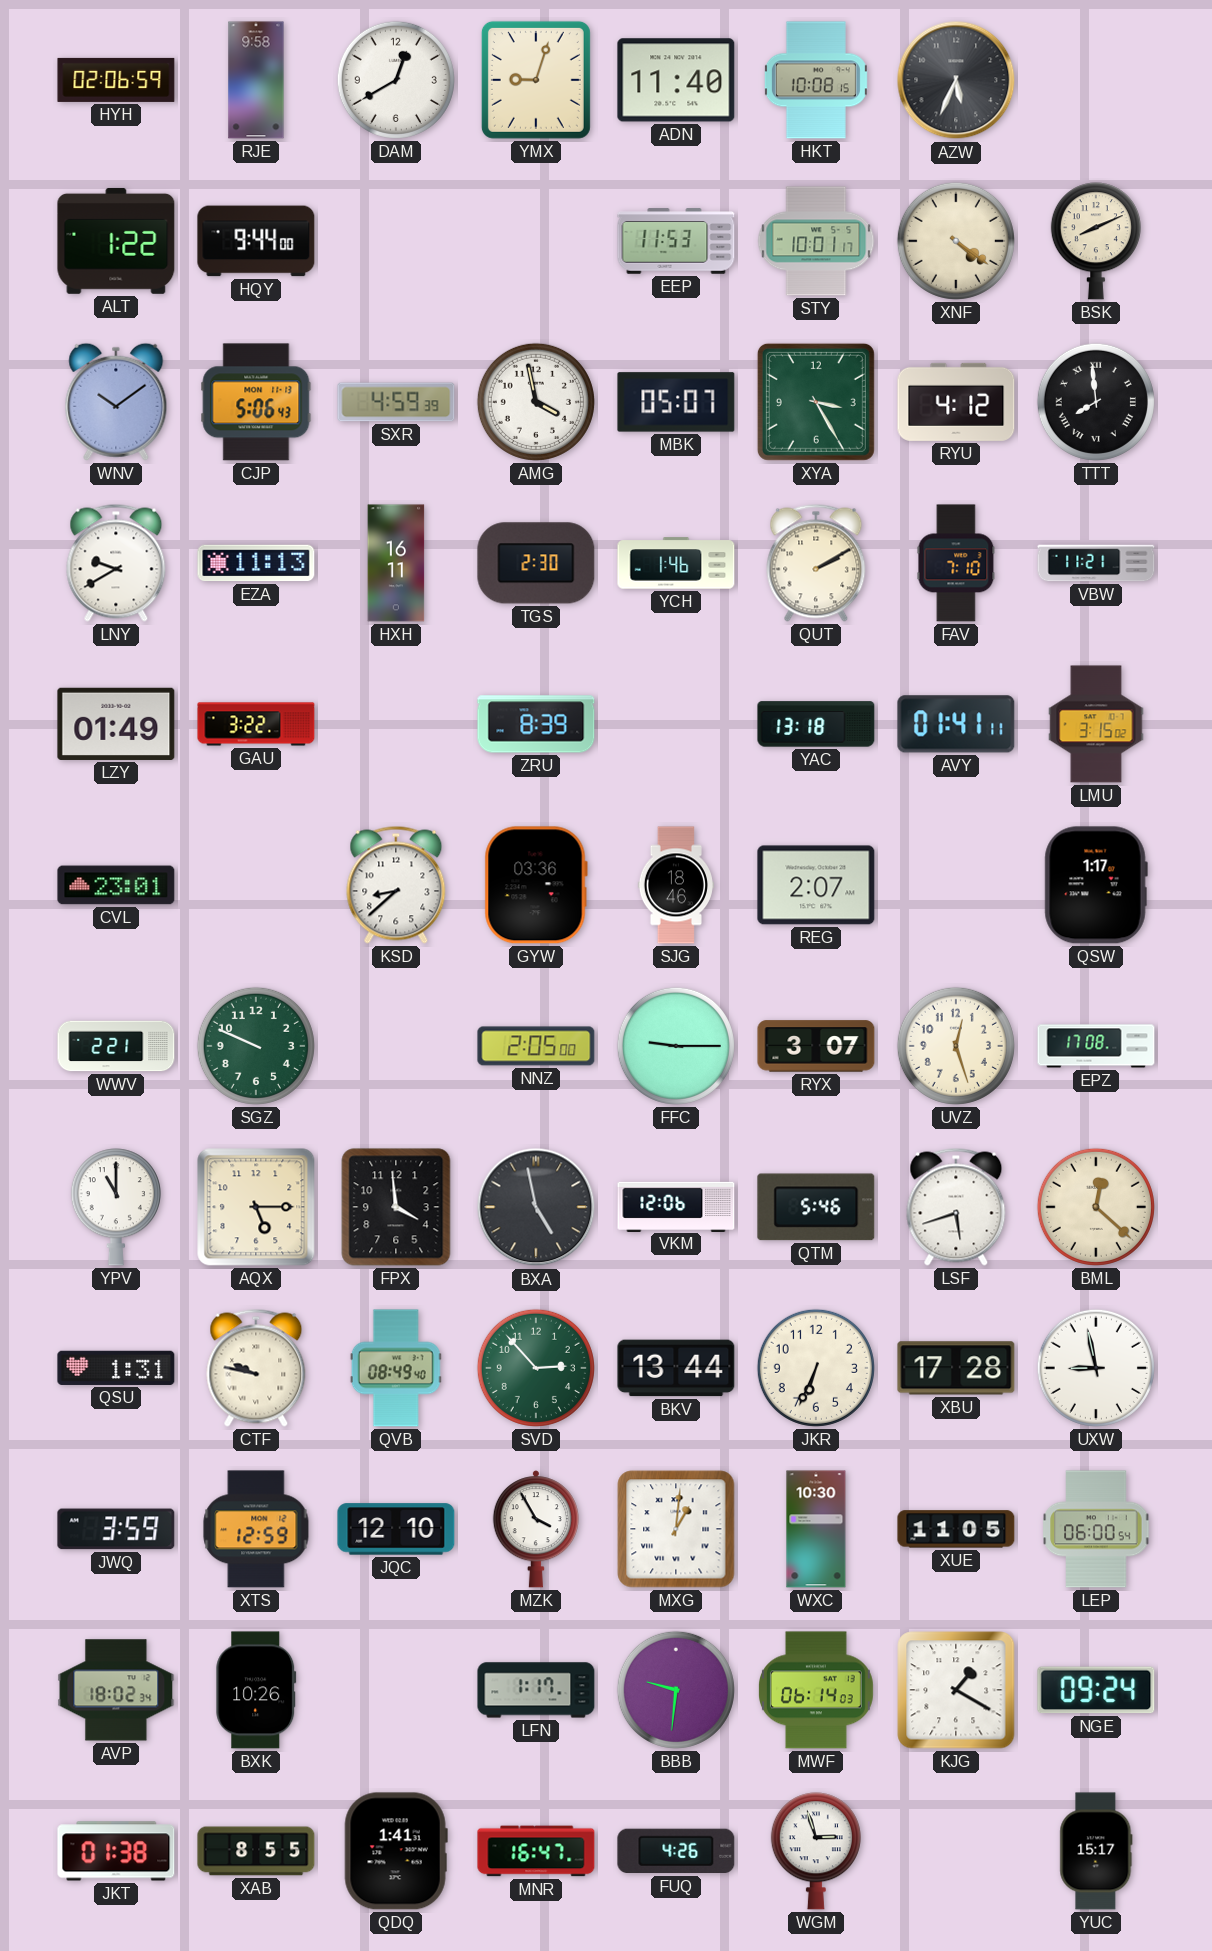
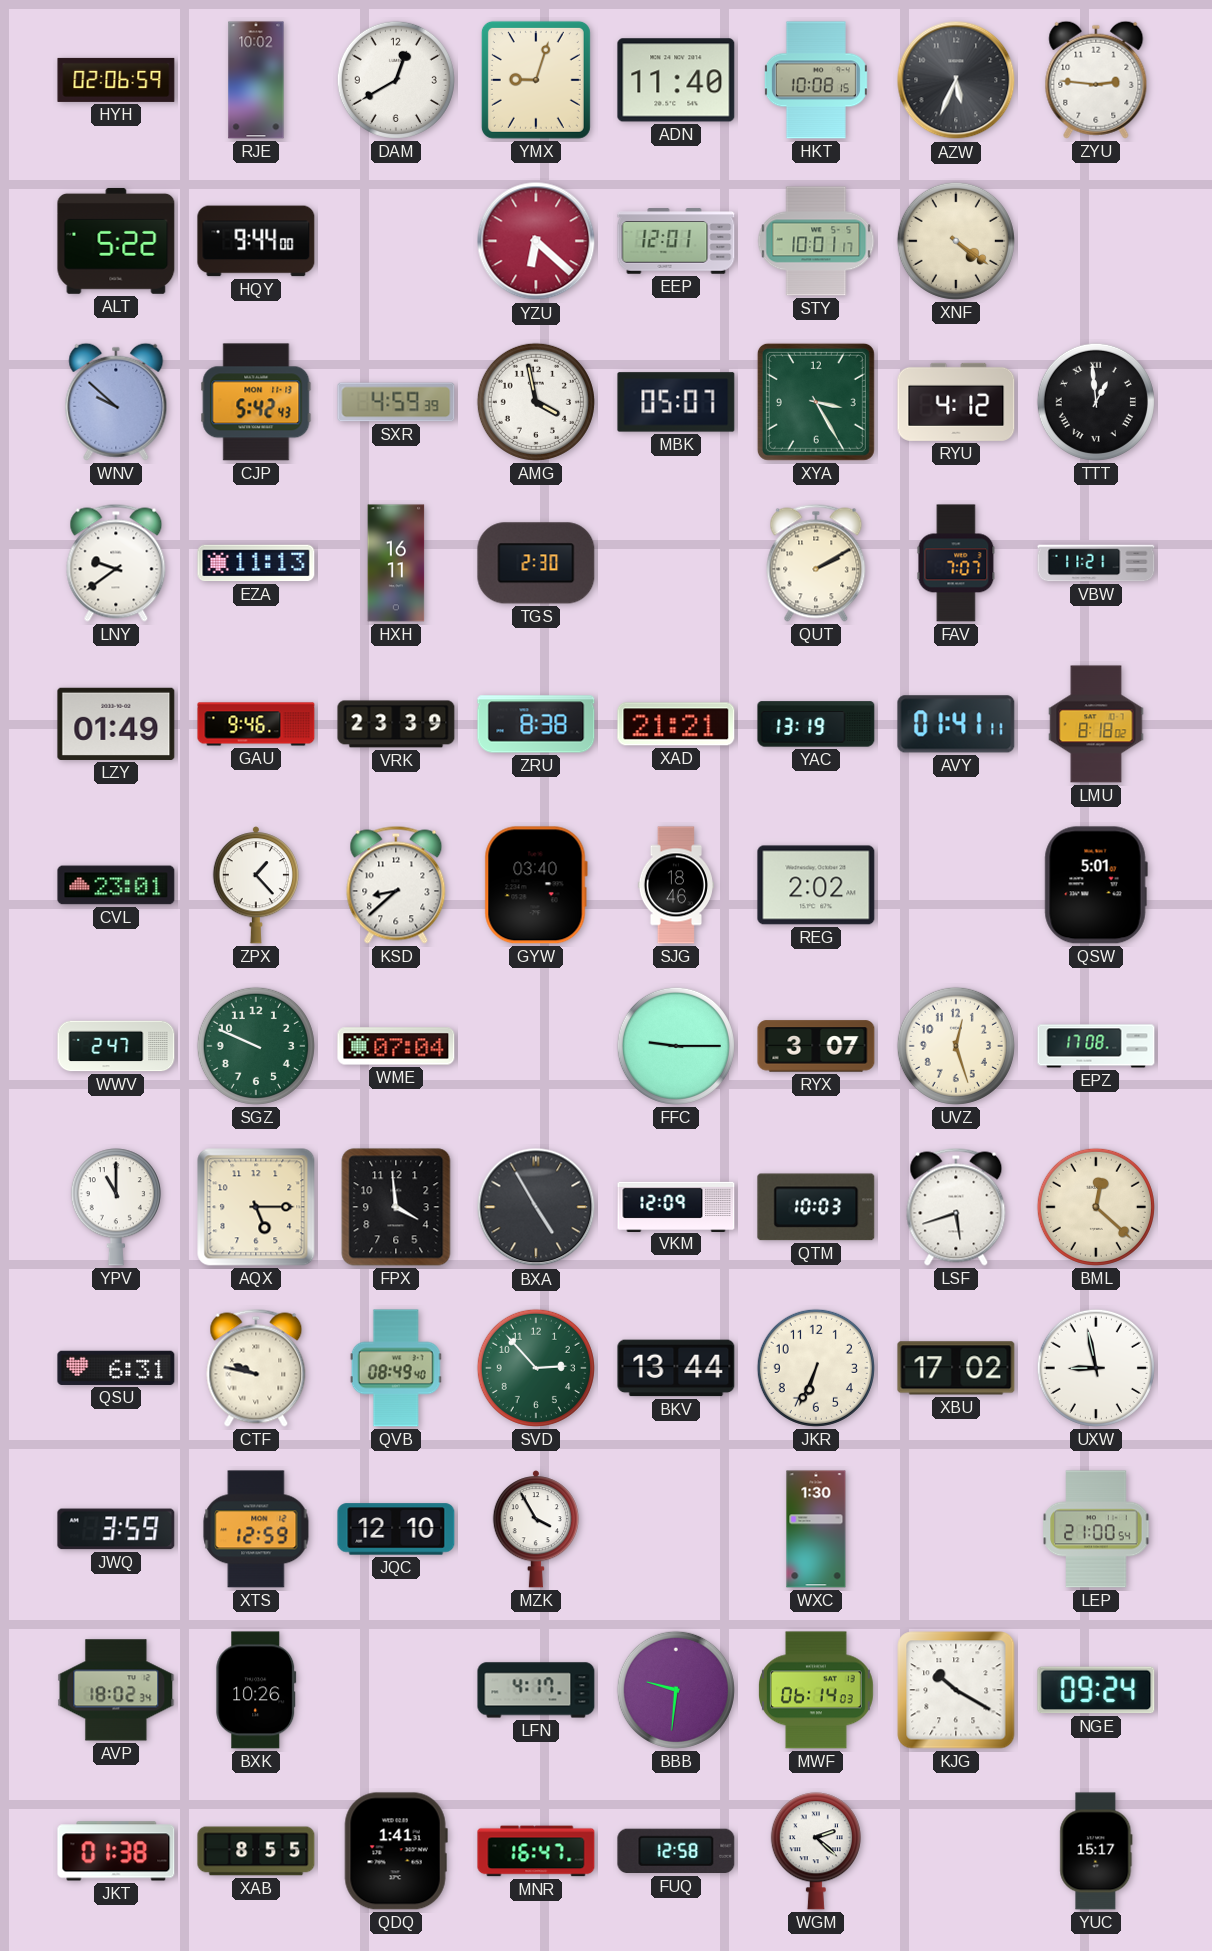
RJE: 9:58 -> 10:02 (256, 80)
ZYU: none -> 2:46 (1096, 80)
ALT: 1:22 -> 5:22 (116, 241)
YZU: none -> 6:22 (536, 241)
EEP: 11:53 -> 12:01 (676, 241)
BSK: 8:11 -> none (1096, 241)
WNV: 10:09 -> 9:52 (116, 402)
CJP: 5:06 -> 5:42 (256, 402)
TTT: 7:59 -> 12:59 (1096, 402)
LNY: 9:40 -> 9:39 (116, 563)
YCH: 1:46 -> none (676, 563)
FAV: 7:10 -> 7:07 (956, 563)
GAU: 3:22 -> 9:46 (256, 724)
VRK: none -> 23:39 (396, 724)
ZRU: 8:39 -> 8:38 (536, 724)
XAD: none -> 21:21 (676, 724)
YAC: 13:18 -> 13:19 (816, 724)
LMU: 3:15 -> 8:18 (1096, 724)
ZPX: none -> 1:23 (256, 885)
GYW: 03:36 -> 03:40 (536, 885)
REG: 2:07 -> 2:02 (816, 885)
QSW: 1:17 -> 5:01 (1096, 885)
WWV: 2:21 -> 2:47 (116, 1046)
WME: none -> 07:04 (396, 1046)
NNZ: 2:05 -> none (536, 1046)
BXA: 4:58 -> 4:55 (536, 1207)
VKM: 12:06 -> 12:09 (676, 1206)
QTM: 5:46 -> 10:03 (816, 1207)
QSU: 1:31 -> 6:31 (116, 1368)
XBU: 17:28 -> 17:02 (956, 1368)
MXG: 1:01 -> none (676, 1529)
WXC: 10:30 -> 1:30 (816, 1529)
XUE: 11:05 -> none (956, 1529)
LEP: 06:00 -> 21:00 (1096, 1529)
LFN: 1:17 -> 4:17 (536, 1690)
KJG: 1:20 -> 10:20 (956, 1690)
FUQ: 4:26 -> 12:58 (676, 1851)
WGM: 2:57 -> 2:22 (816, 1851)
